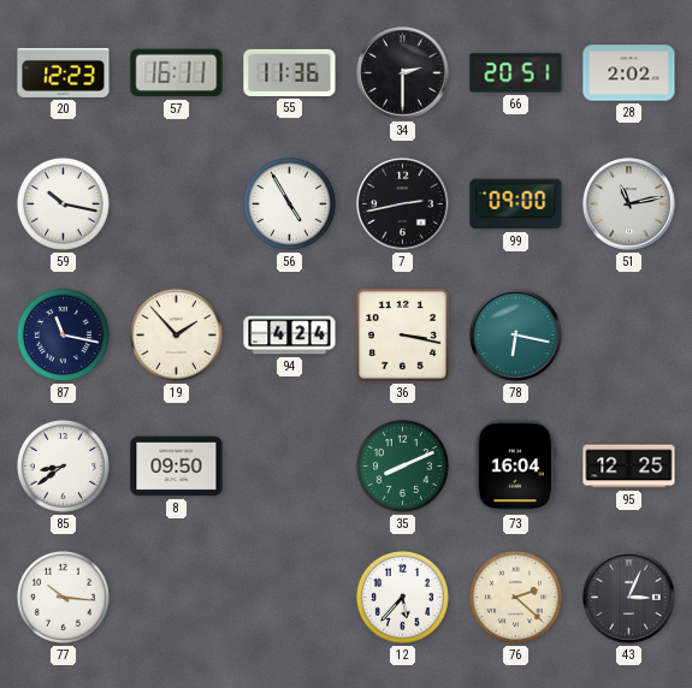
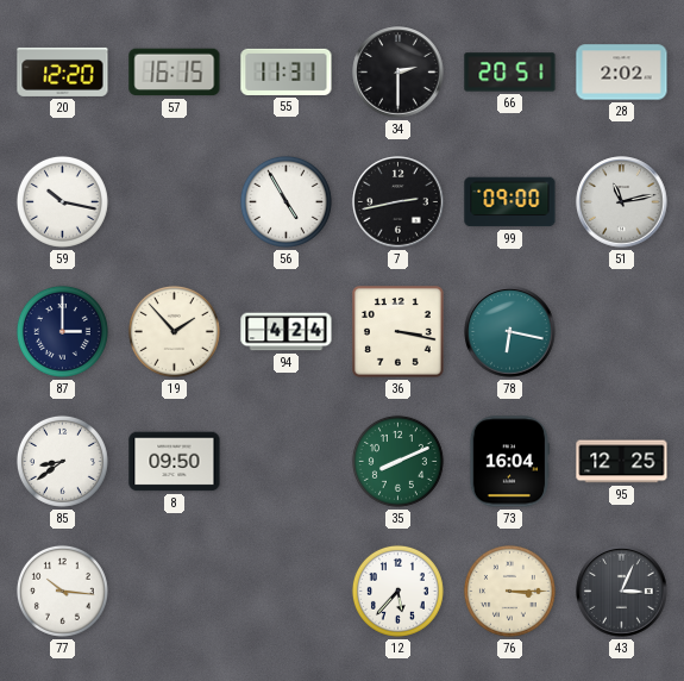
20: 12:23 -> 12:20 (63, 71)
57: 16:11 -> 16:15 (175, 73)
55: 11:36 -> 11:31 (287, 71)
87: 11:17 -> 3:00 (62, 331)
76: 2:22 -> 3:15 (509, 591)
